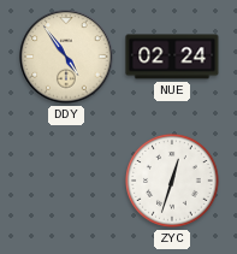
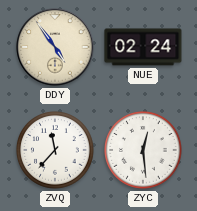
ZVQ: none -> 11:37 (56, 151)
ZYC: 12:33 -> 12:29 (144, 151)
